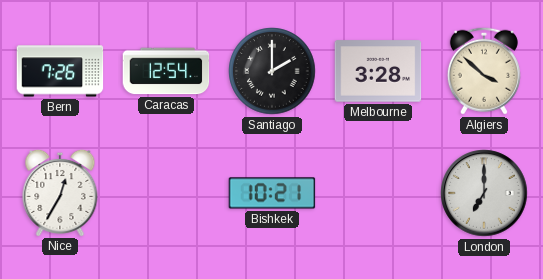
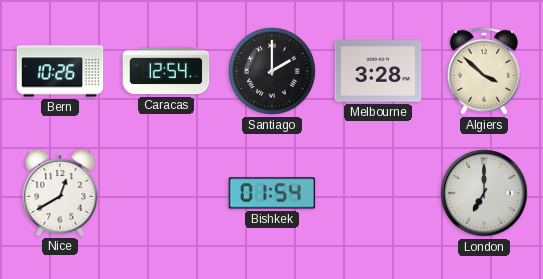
Bern: 7:26 -> 10:26 (60, 71)
Nice: 12:35 -> 12:40 (60, 192)
Bishkek: 10:21 -> 01:54 (272, 193)
